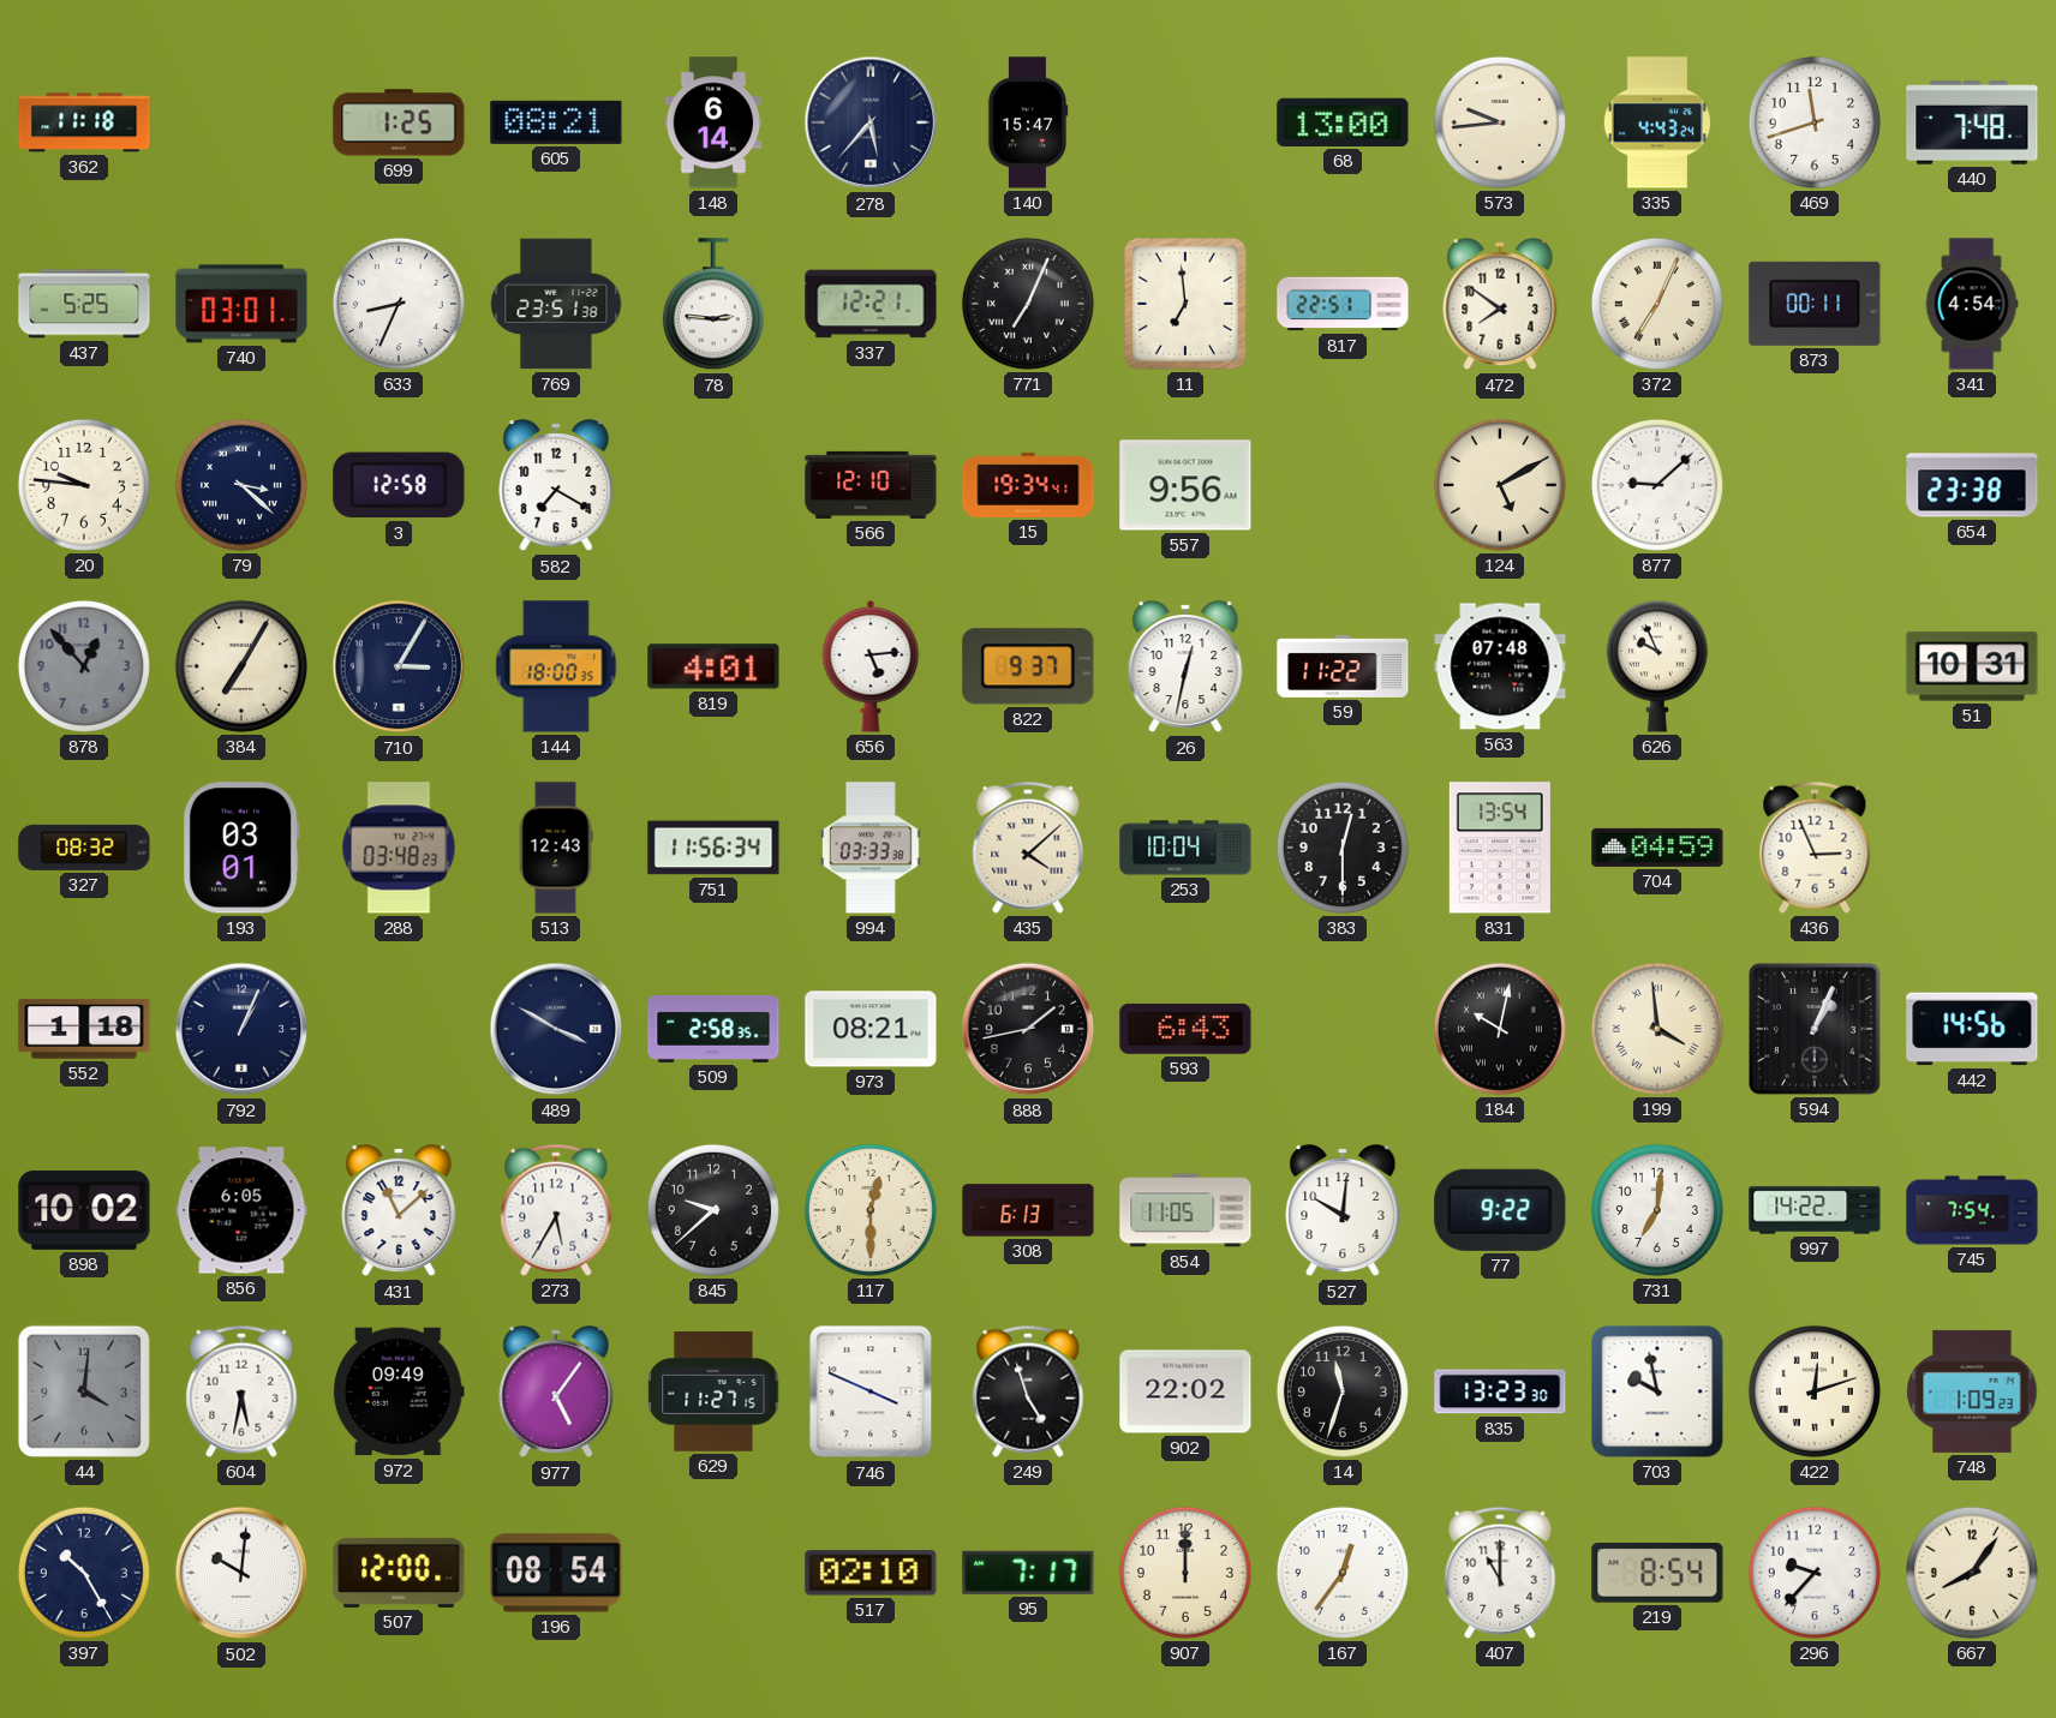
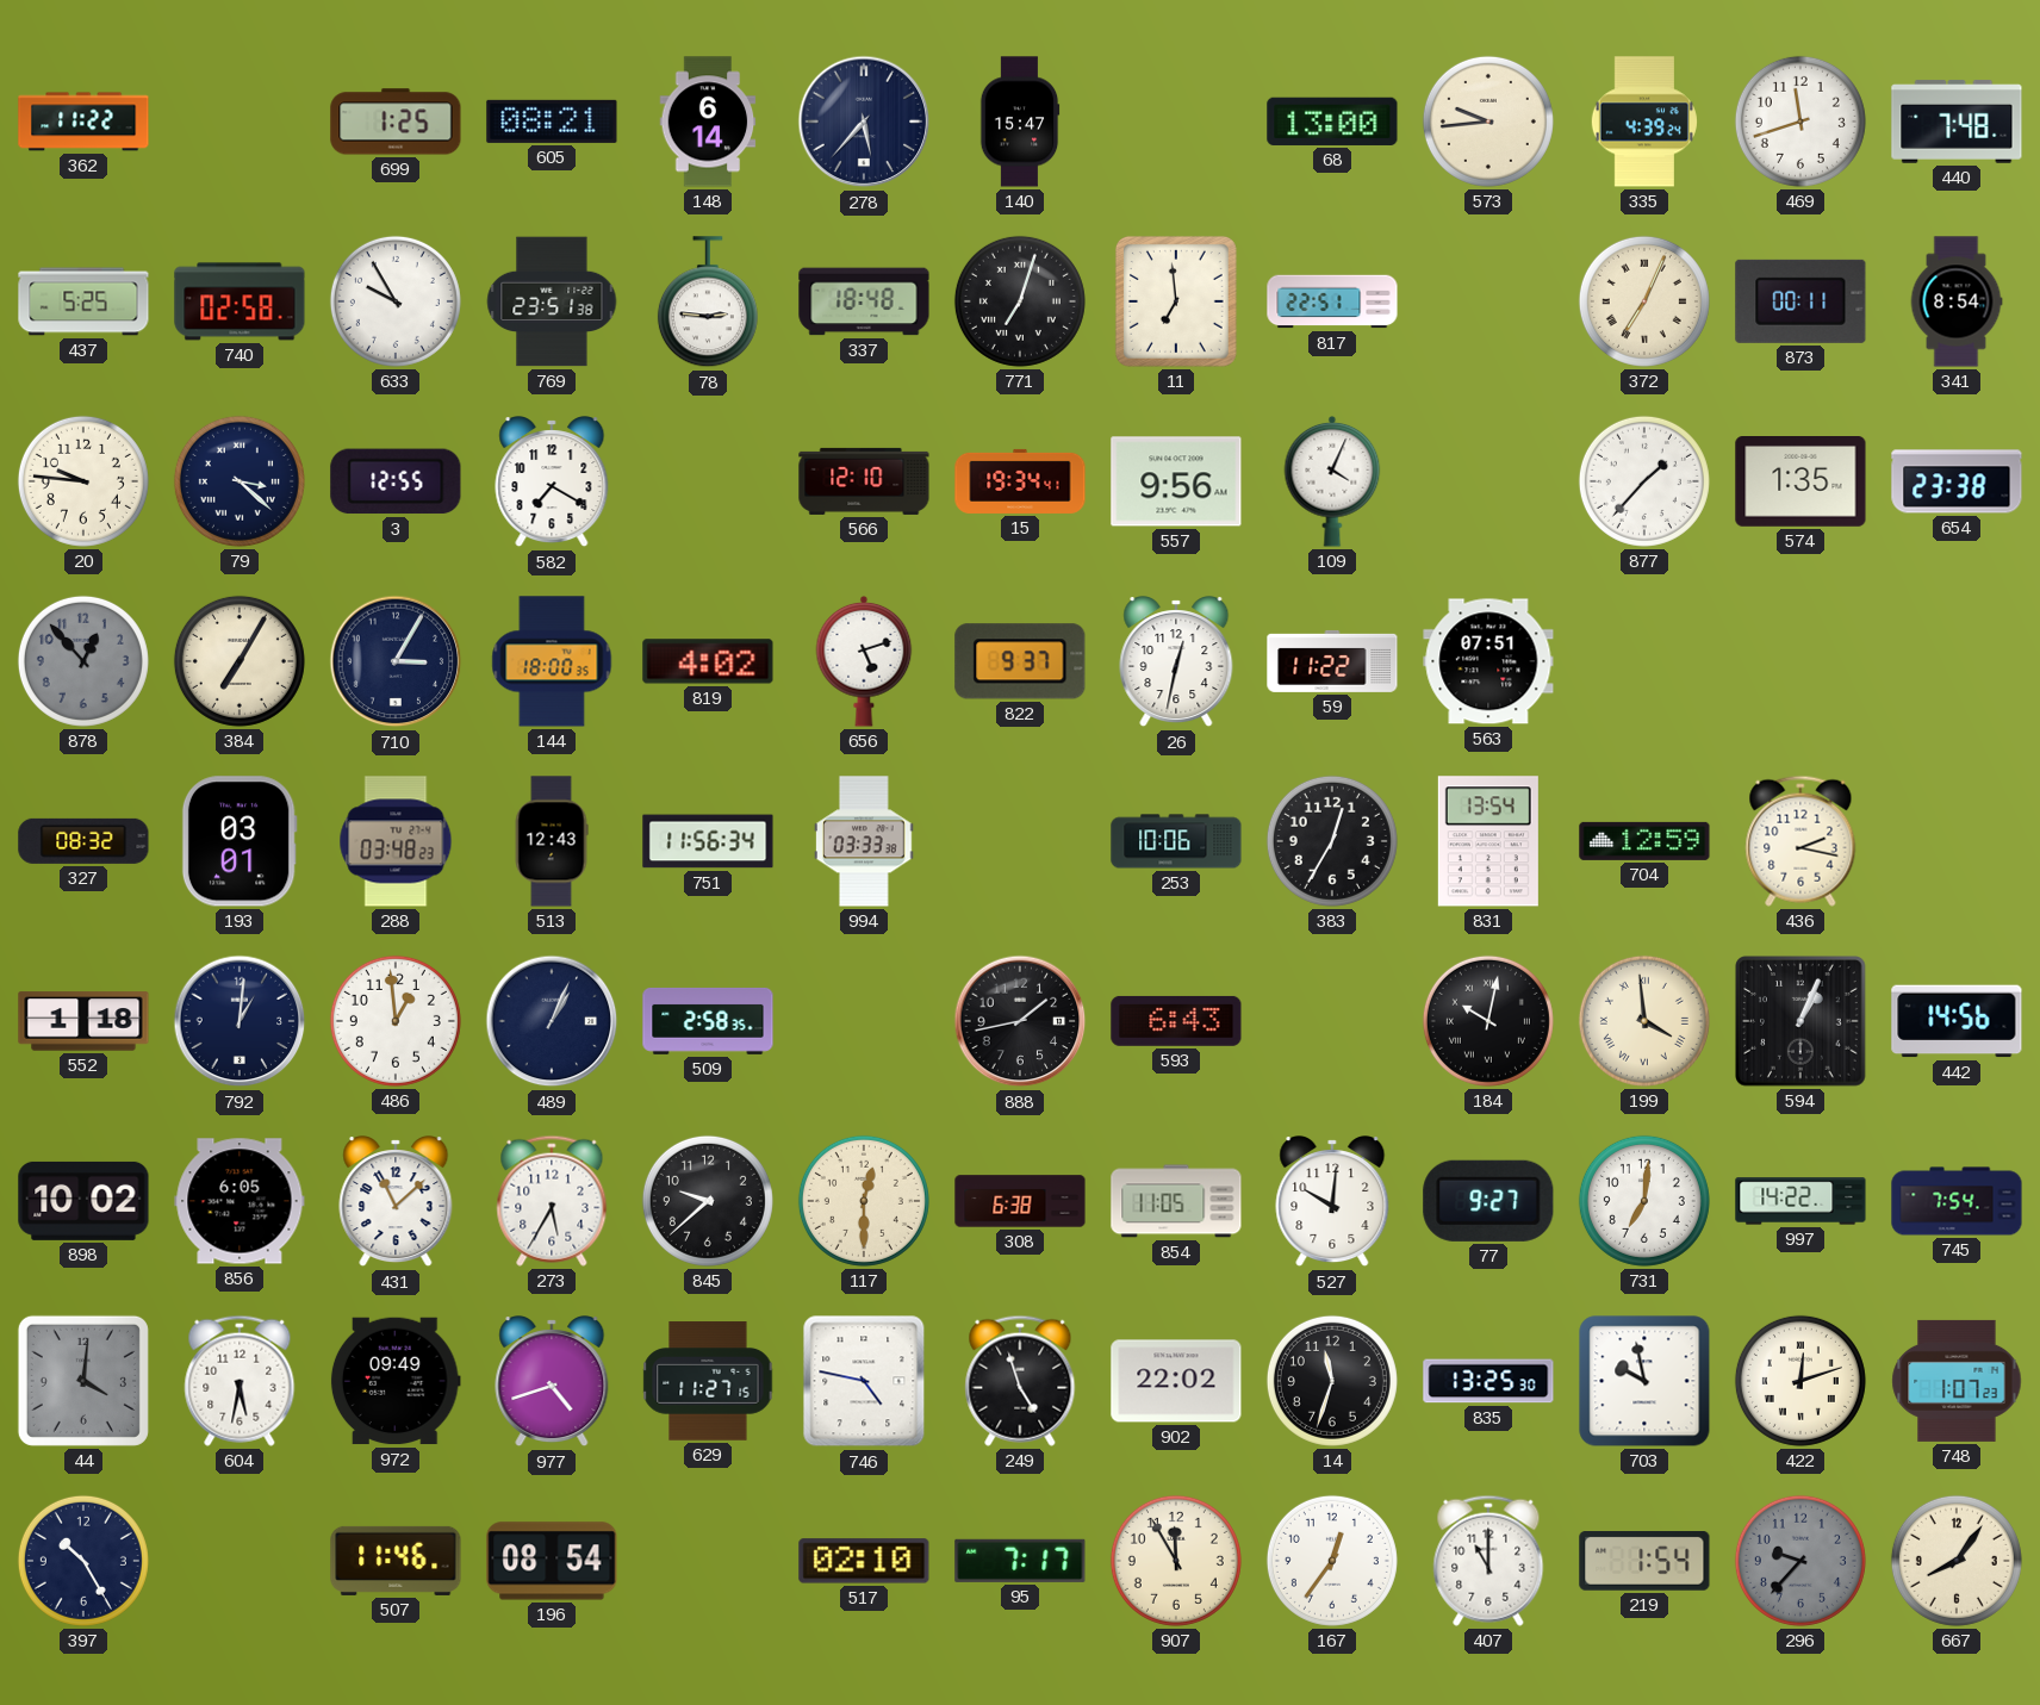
362: 11:18 -> 11:22 (83, 122)
335: 4:43 -> 4:39 (1644, 122)
740: 03:01 -> 02:58 (240, 301)
633: 8:34 -> 9:55 (396, 301)
337: 12:21 -> 18:48 (864, 301)
771: 7:04 -> 7:03 (1020, 301)
472: 7:51 -> none (1500, 305)
341: 4:54 -> 8:54 (1957, 301)
3: 12:58 -> 12:55 (396, 481)
109: none -> 4:04 (1332, 483)
124: 5:10 -> none (1500, 485)
877: 9:08 -> 1:37 (1644, 481)
574: none -> 1:35 (1800, 483)
819: 4:01 -> 4:02 (708, 661)
656: 5:14 -> 5:12 (864, 662)
563: 07:48 -> 07:51 (1488, 661)
626: 9:56 -> none (1657, 666)
51: 10:31 -> none (1972, 666)
435: 4:08 -> none (1028, 848)
253: 10:04 -> 10:06 (1176, 841)
383: 12:30 -> 12:35 (1332, 841)
704: 04:59 -> 12:59 (1644, 841)
436: 2:56 -> 2:17 (1800, 841)
792: 1:04 -> 1:01 (240, 1021)
486: none -> 12:59 (396, 1021)
489: 3:50 -> 1:04 (552, 1021)
973: 08:21 -> none (871, 1029)
308: 6:13 -> 6:38 (1020, 1201)
77: 9:22 -> 9:27 (1488, 1201)
977: 5:06 -> 4:42 (552, 1382)
746: 3:49 -> 4:47 (864, 1381)
835: 13:23 -> 13:25 (1488, 1381)
748: 1:09 -> 1:07 (1957, 1381)
502: 10:01 -> none (241, 1573)
507: 12:00 -> 11:46 (396, 1561)
907: 12:00 -> 11:55 (1176, 1561)
219: 8:54 -> 1:54 (1644, 1562)
296 dial: white -> grey (1800, 1561)
